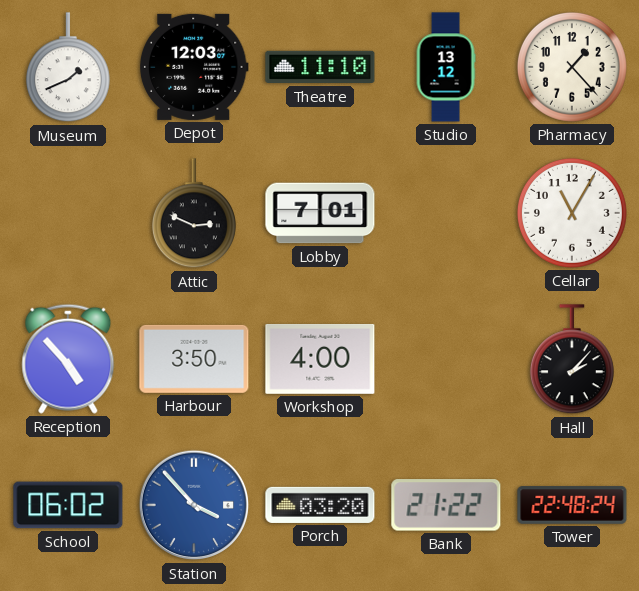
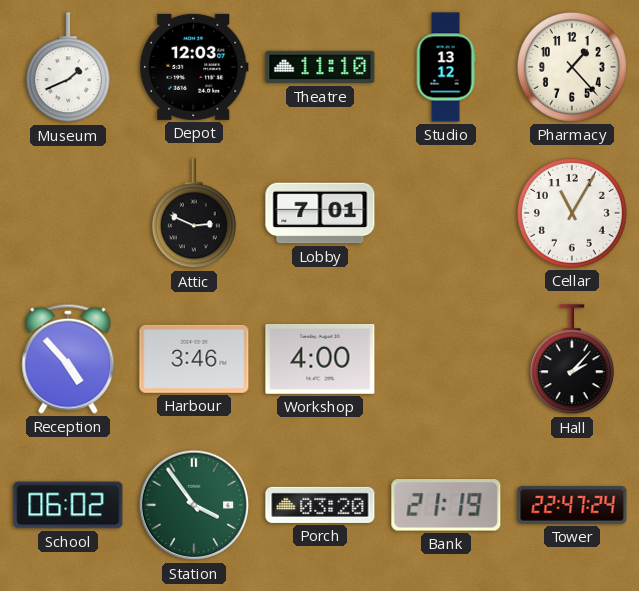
Harbour: 3:50 -> 3:46 (194, 359)
Station: 3:53 -> 3:54 (194, 505)
Station dial: blue -> green (194, 505)
Bank: 21:22 -> 21:19 (446, 505)
Tower: 22:48 -> 22:47 (572, 505)
